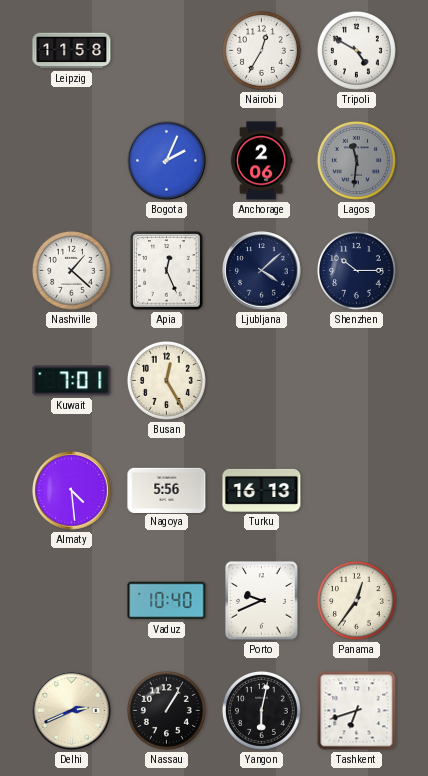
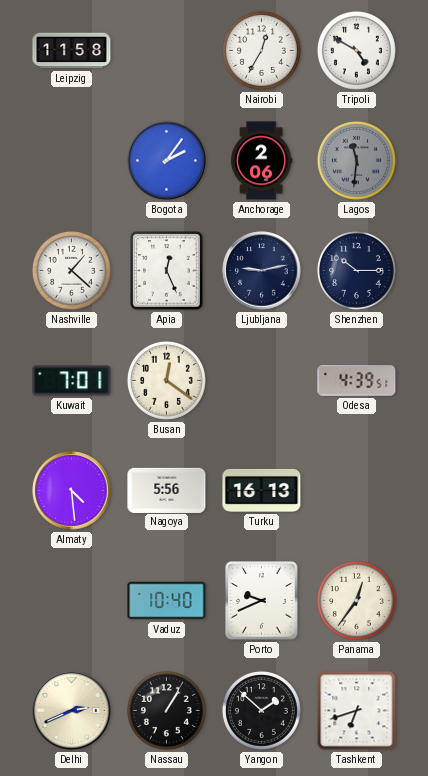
Bogota: 2:04 -> 2:06 (167, 161)
Ljubljana: 4:08 -> 9:13 (262, 271)
Busan: 12:25 -> 12:21 (166, 380)
Odesa: none -> 4:39 (357, 381)
Yangon: 6:02 -> 1:52 (261, 710)
